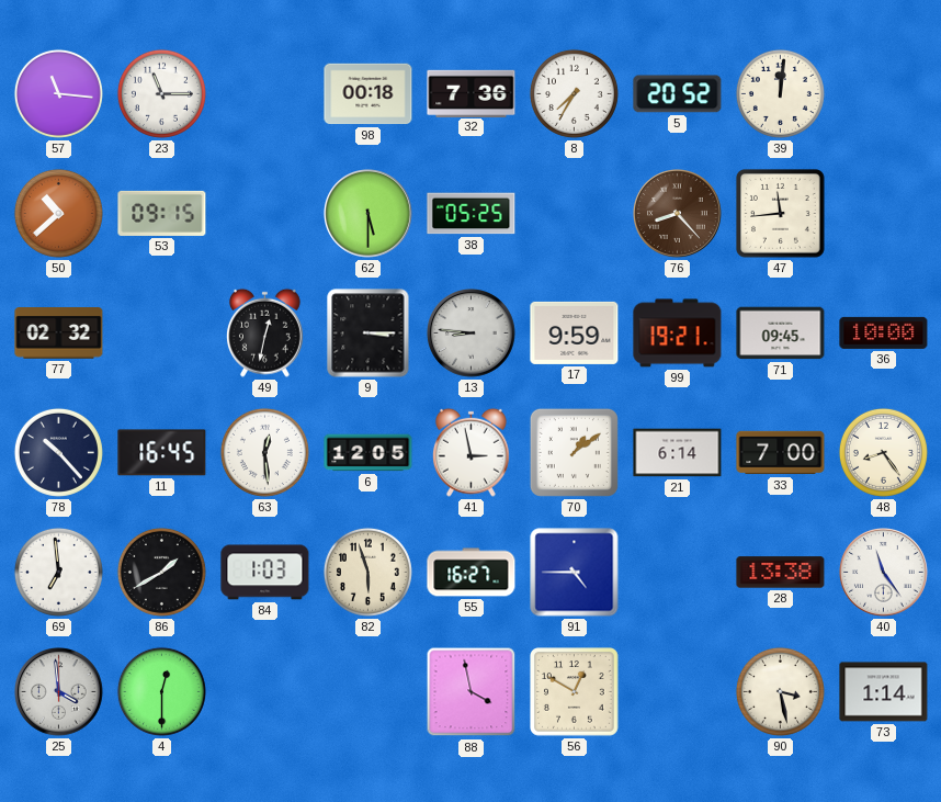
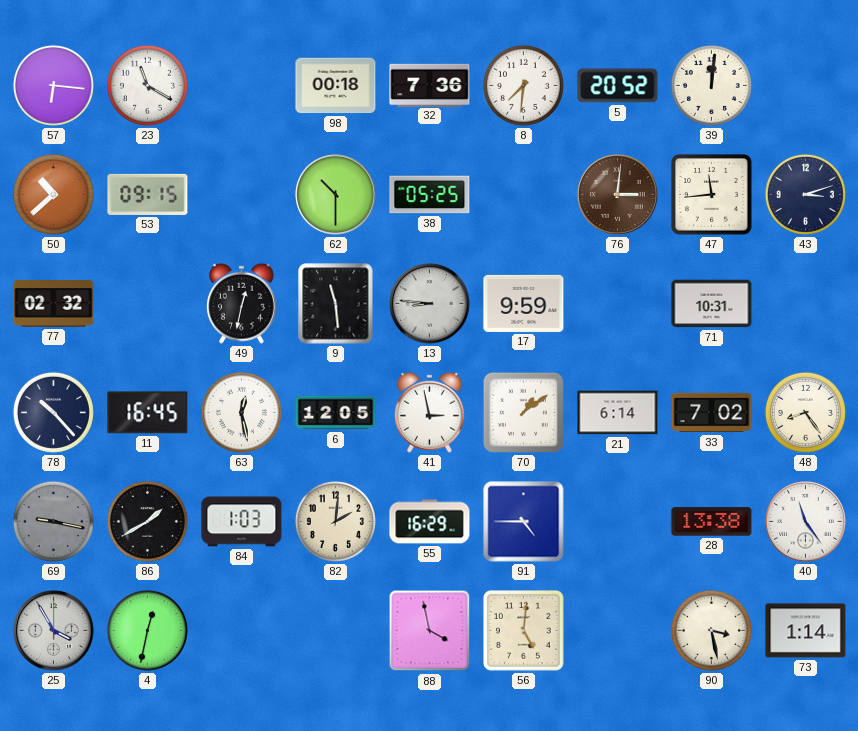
57: 11:16 -> 6:16 (53, 85)
23: 11:15 -> 11:20 (147, 85)
8: 7:35 -> 7:31 (523, 85)
62: 5:30 -> 10:30 (336, 195)
76: 8:23 -> 3:01 (618, 195)
43: none -> 3:12 (805, 194)
9: 3:15 -> 11:29 (336, 304)
99: 19:21 -> none (678, 334)
71: 09:45 -> 10:31 (712, 304)
36: 10:00 -> none (884, 332)
63: 12:29 -> 12:28 (241, 412)
33: 7:00 -> 7:02 (712, 413)
69: 6:59 -> 9:17 (53, 521)
69 dial: white -> grey (53, 521)
82: 5:57 -> 2:01 (335, 521)
55: 16:27 -> 16:29 (430, 522)
25: 3:59 -> 3:55 (54, 631)
4: 12:30 -> 12:32 (147, 630)
56: 12:50 -> 5:01 (524, 631)
